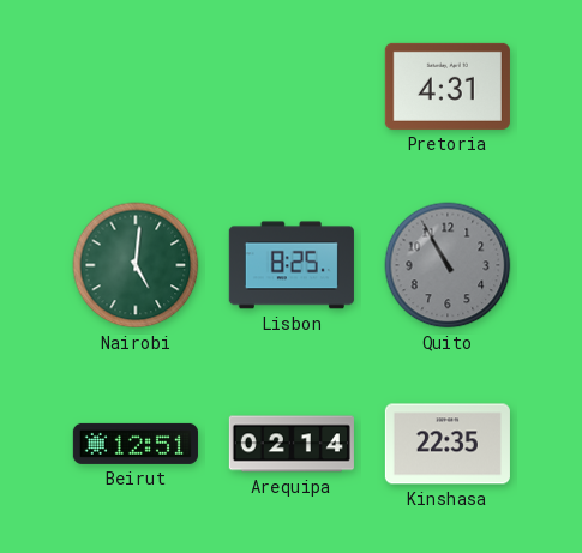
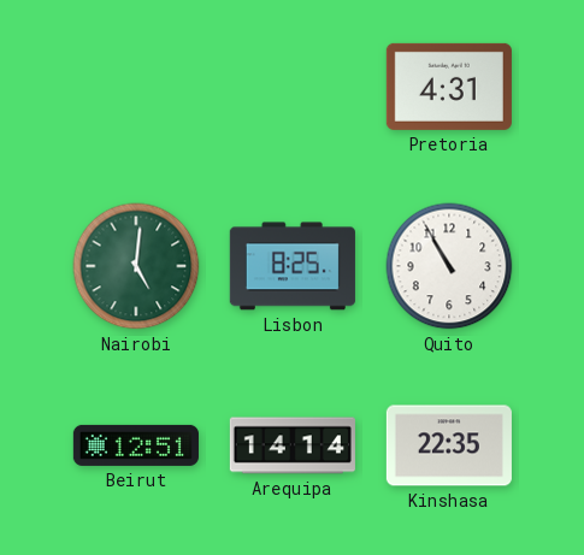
Quito dial: grey -> white (449, 266)
Arequipa: 02:14 -> 14:14 (293, 445)
